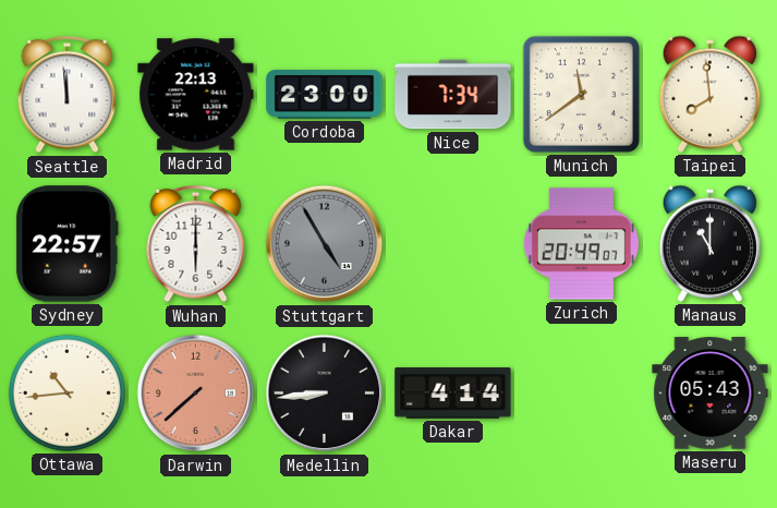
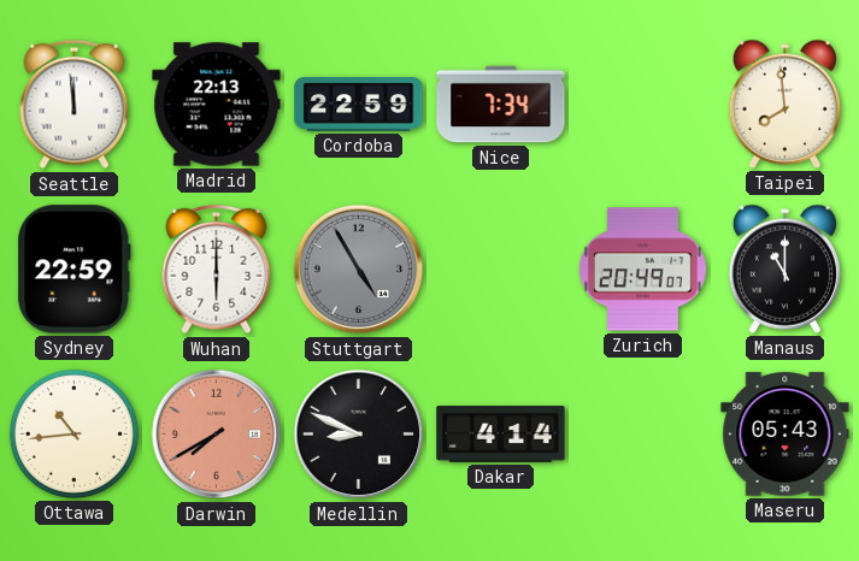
Cordoba: 23:00 -> 22:59 (359, 105)
Munich: 11:39 -> none (581, 94)
Sydney: 22:57 -> 22:59 (75, 270)
Darwin: 7:38 -> 7:40 (217, 435)
Medellin: 8:44 -> 8:49 (359, 435)
